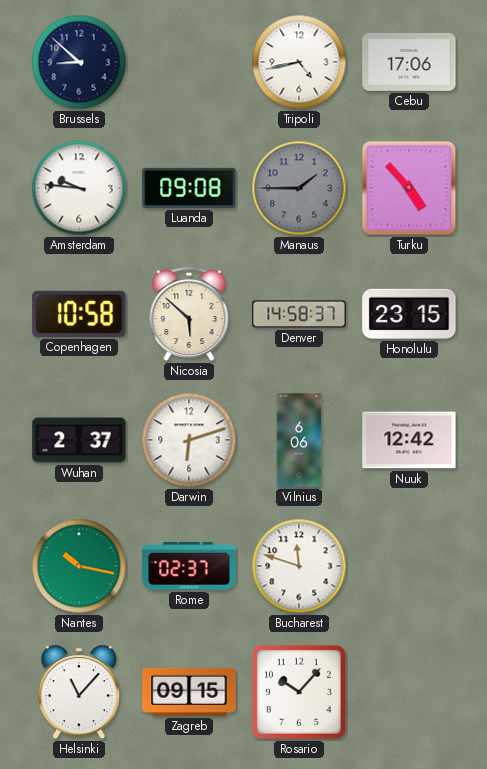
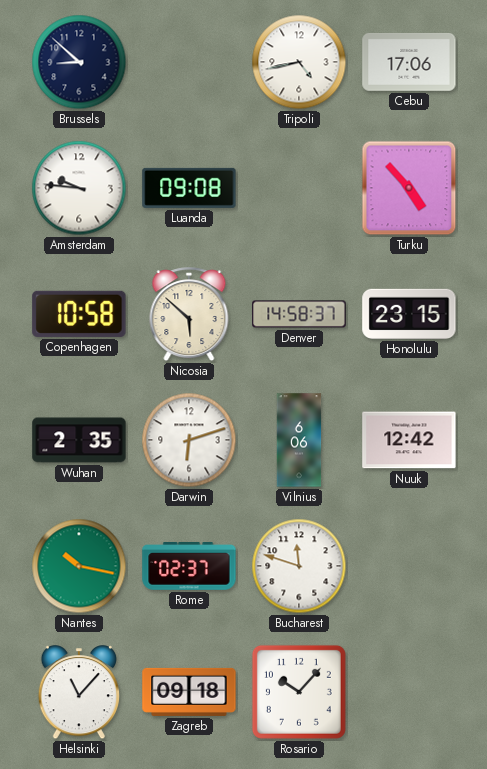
Manaus: 1:45 -> none (299, 188)
Wuhan: 2:37 -> 2:35 (79, 440)
Zagreb: 09:15 -> 09:18 (189, 692)
